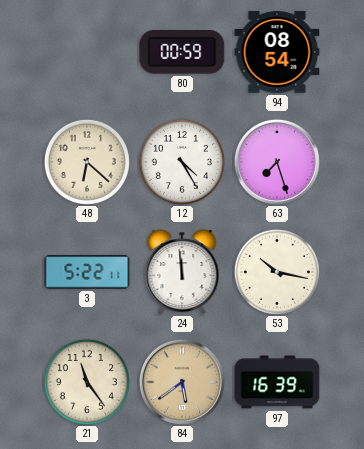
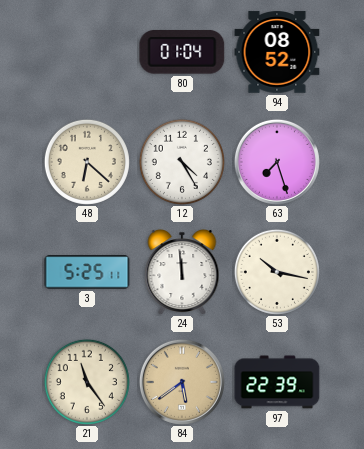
80: 00:59 -> 01:04 (182, 52)
94: 08:54 -> 08:52 (277, 52)
3: 5:22 -> 5:25 (87, 272)
97: 16:39 -> 22:39 (277, 382)
